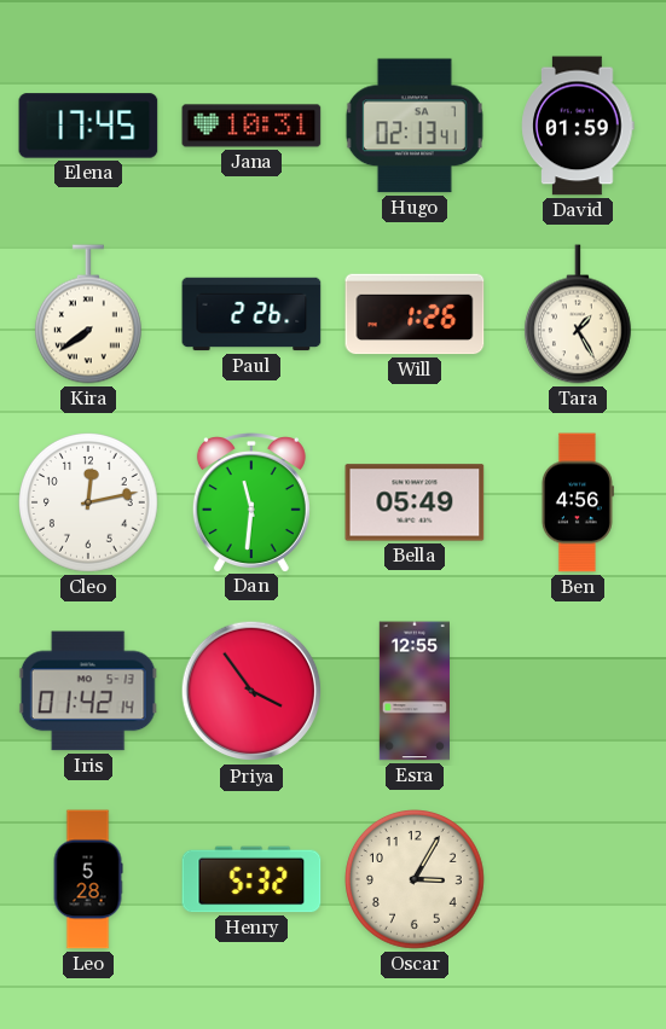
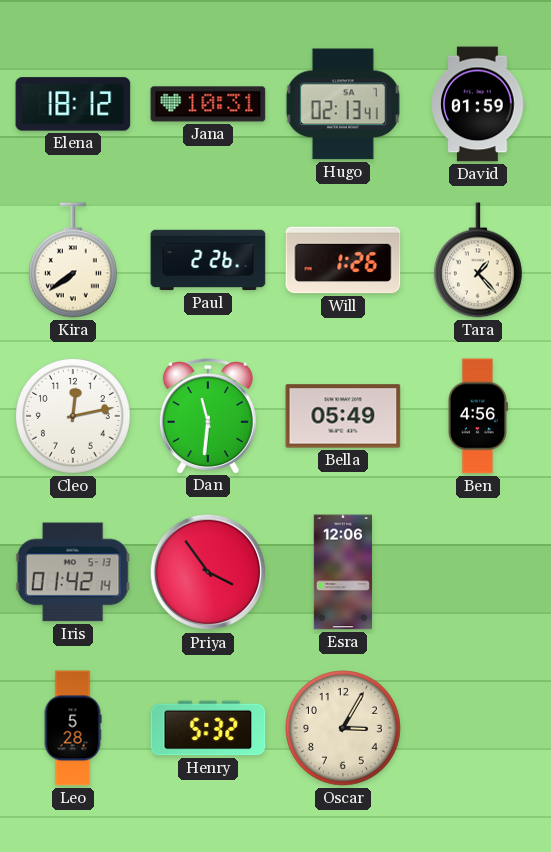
Elena: 17:45 -> 18:12 (73, 104)
Tara: 1:25 -> 1:23 (478, 260)
Esra: 12:55 -> 12:06 (342, 572)
